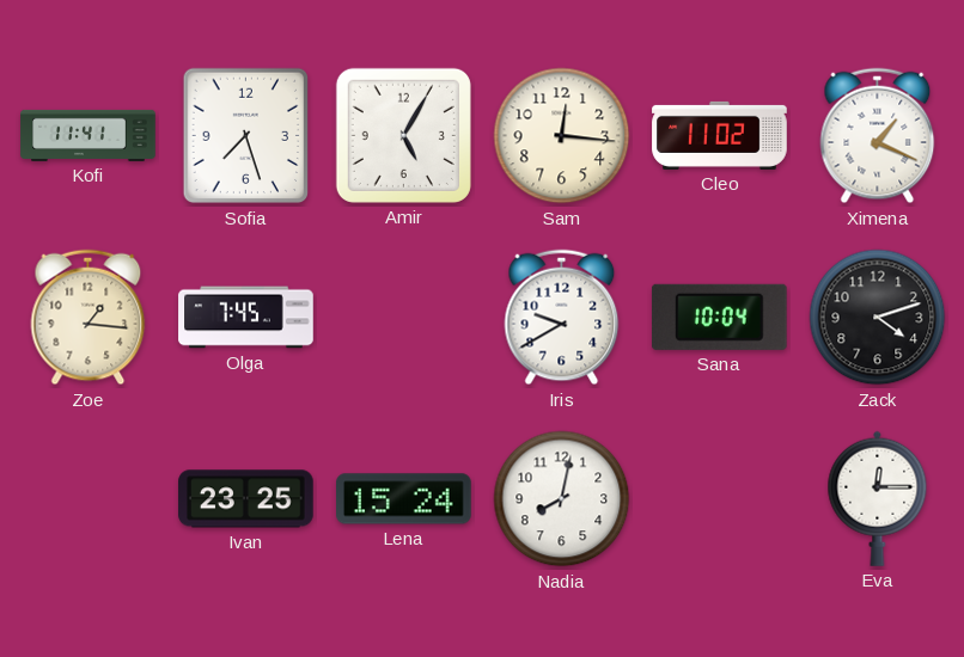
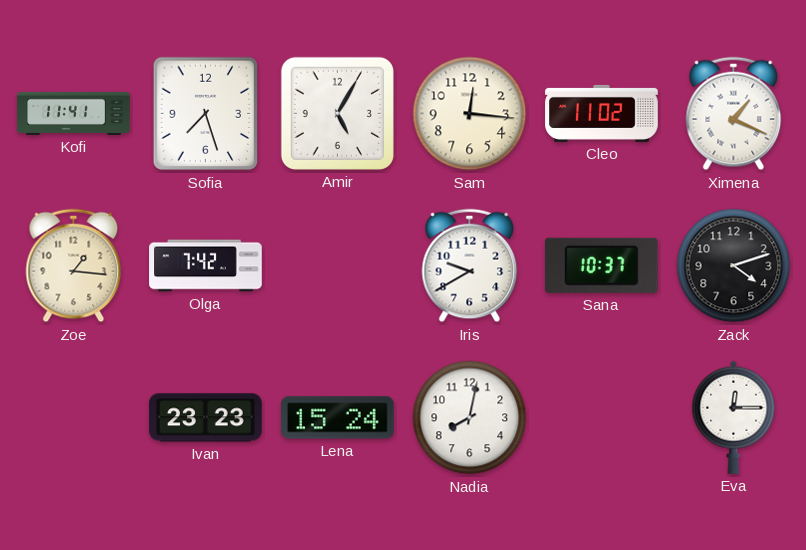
Olga: 7:45 -> 7:42 (206, 266)
Sana: 10:04 -> 10:37 (601, 265)
Ivan: 23:25 -> 23:23 (206, 418)
